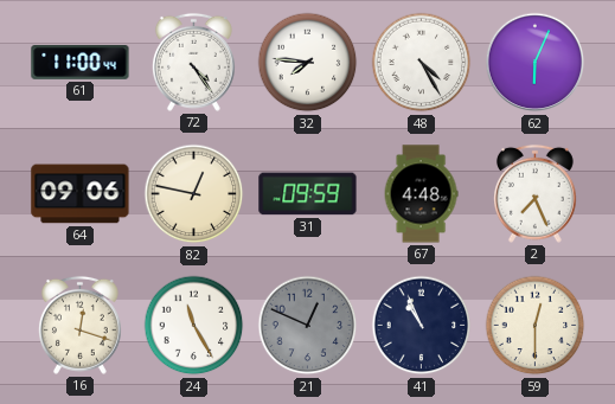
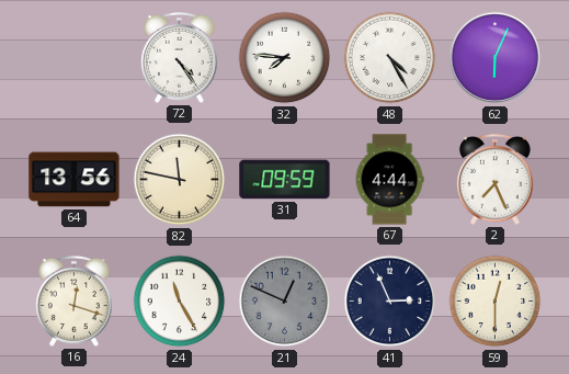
61: 11:00 -> none (81, 63)
64: 09:06 -> 13:56 (75, 180)
82: 12:47 -> 11:47 (180, 180)
67: 4:48 -> 4:44 (389, 180)
41: 10:56 -> 2:56 (390, 302)
